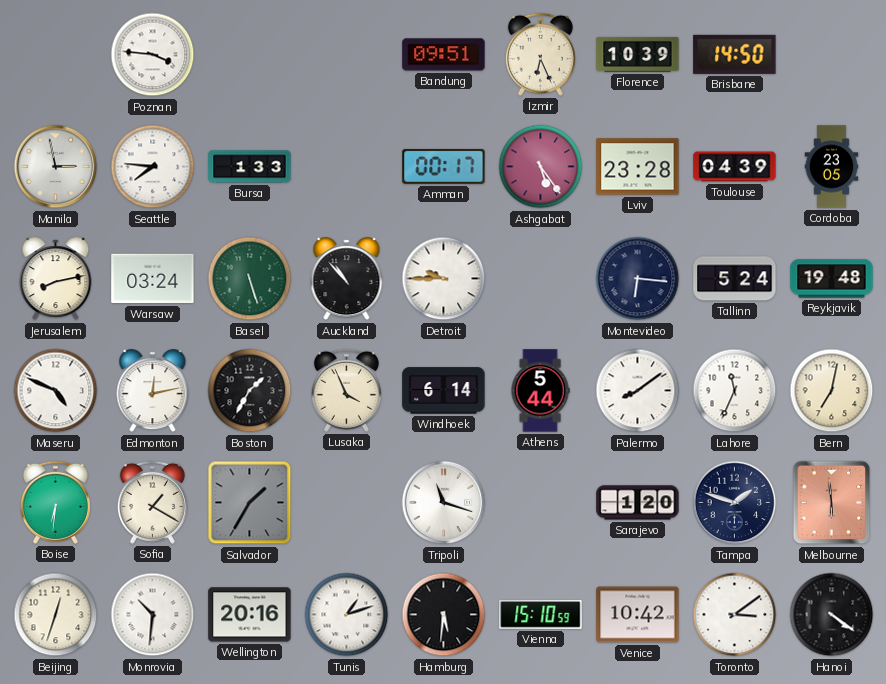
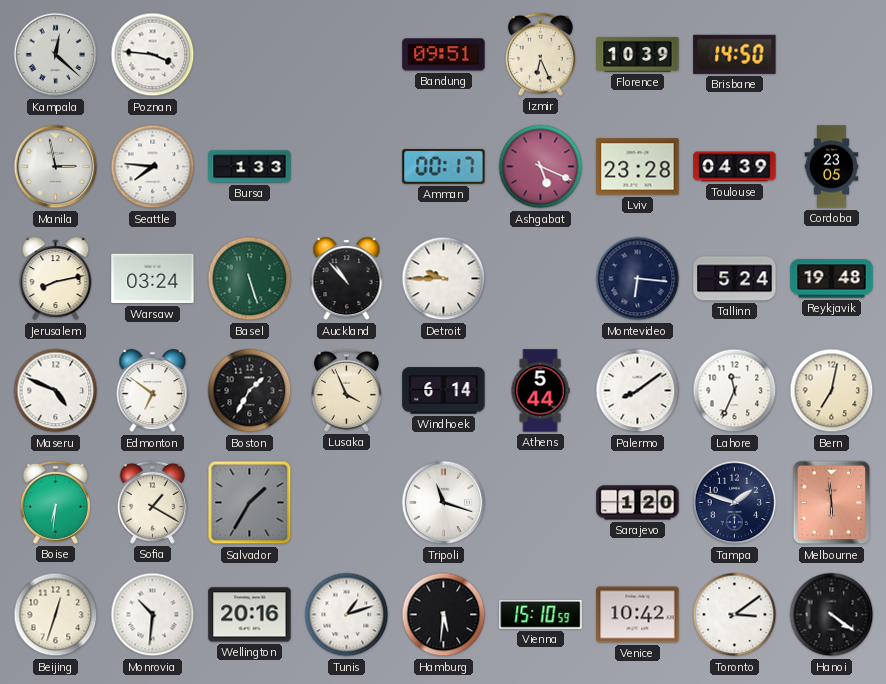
Kampala: none -> 12:22 (56, 55)
Ashgabat: 5:24 -> 5:19 (541, 167)
Edmonton: 12:13 -> 6:51 (153, 391)
